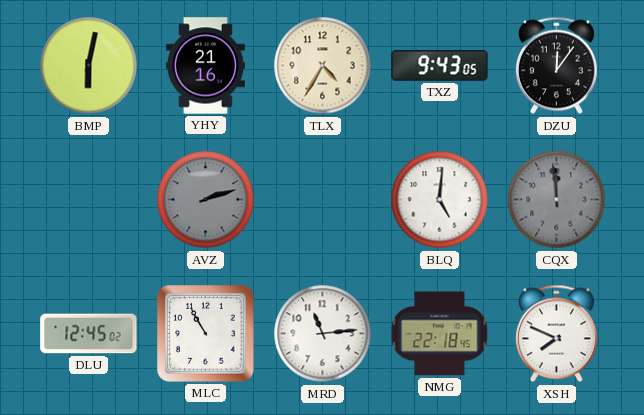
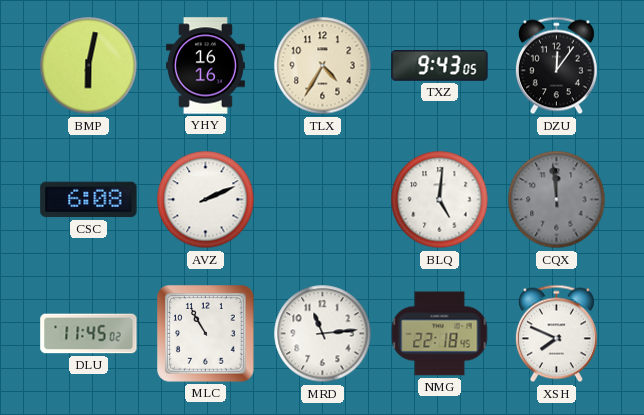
YHY: 21:16 -> 16:16 (205, 66)
CSC: none -> 6:08 (89, 200)
AVZ: 2:12 -> 2:11 (206, 200)
AVZ dial: grey -> white (206, 200)
DLU: 12:45 -> 11:45 (89, 334)
